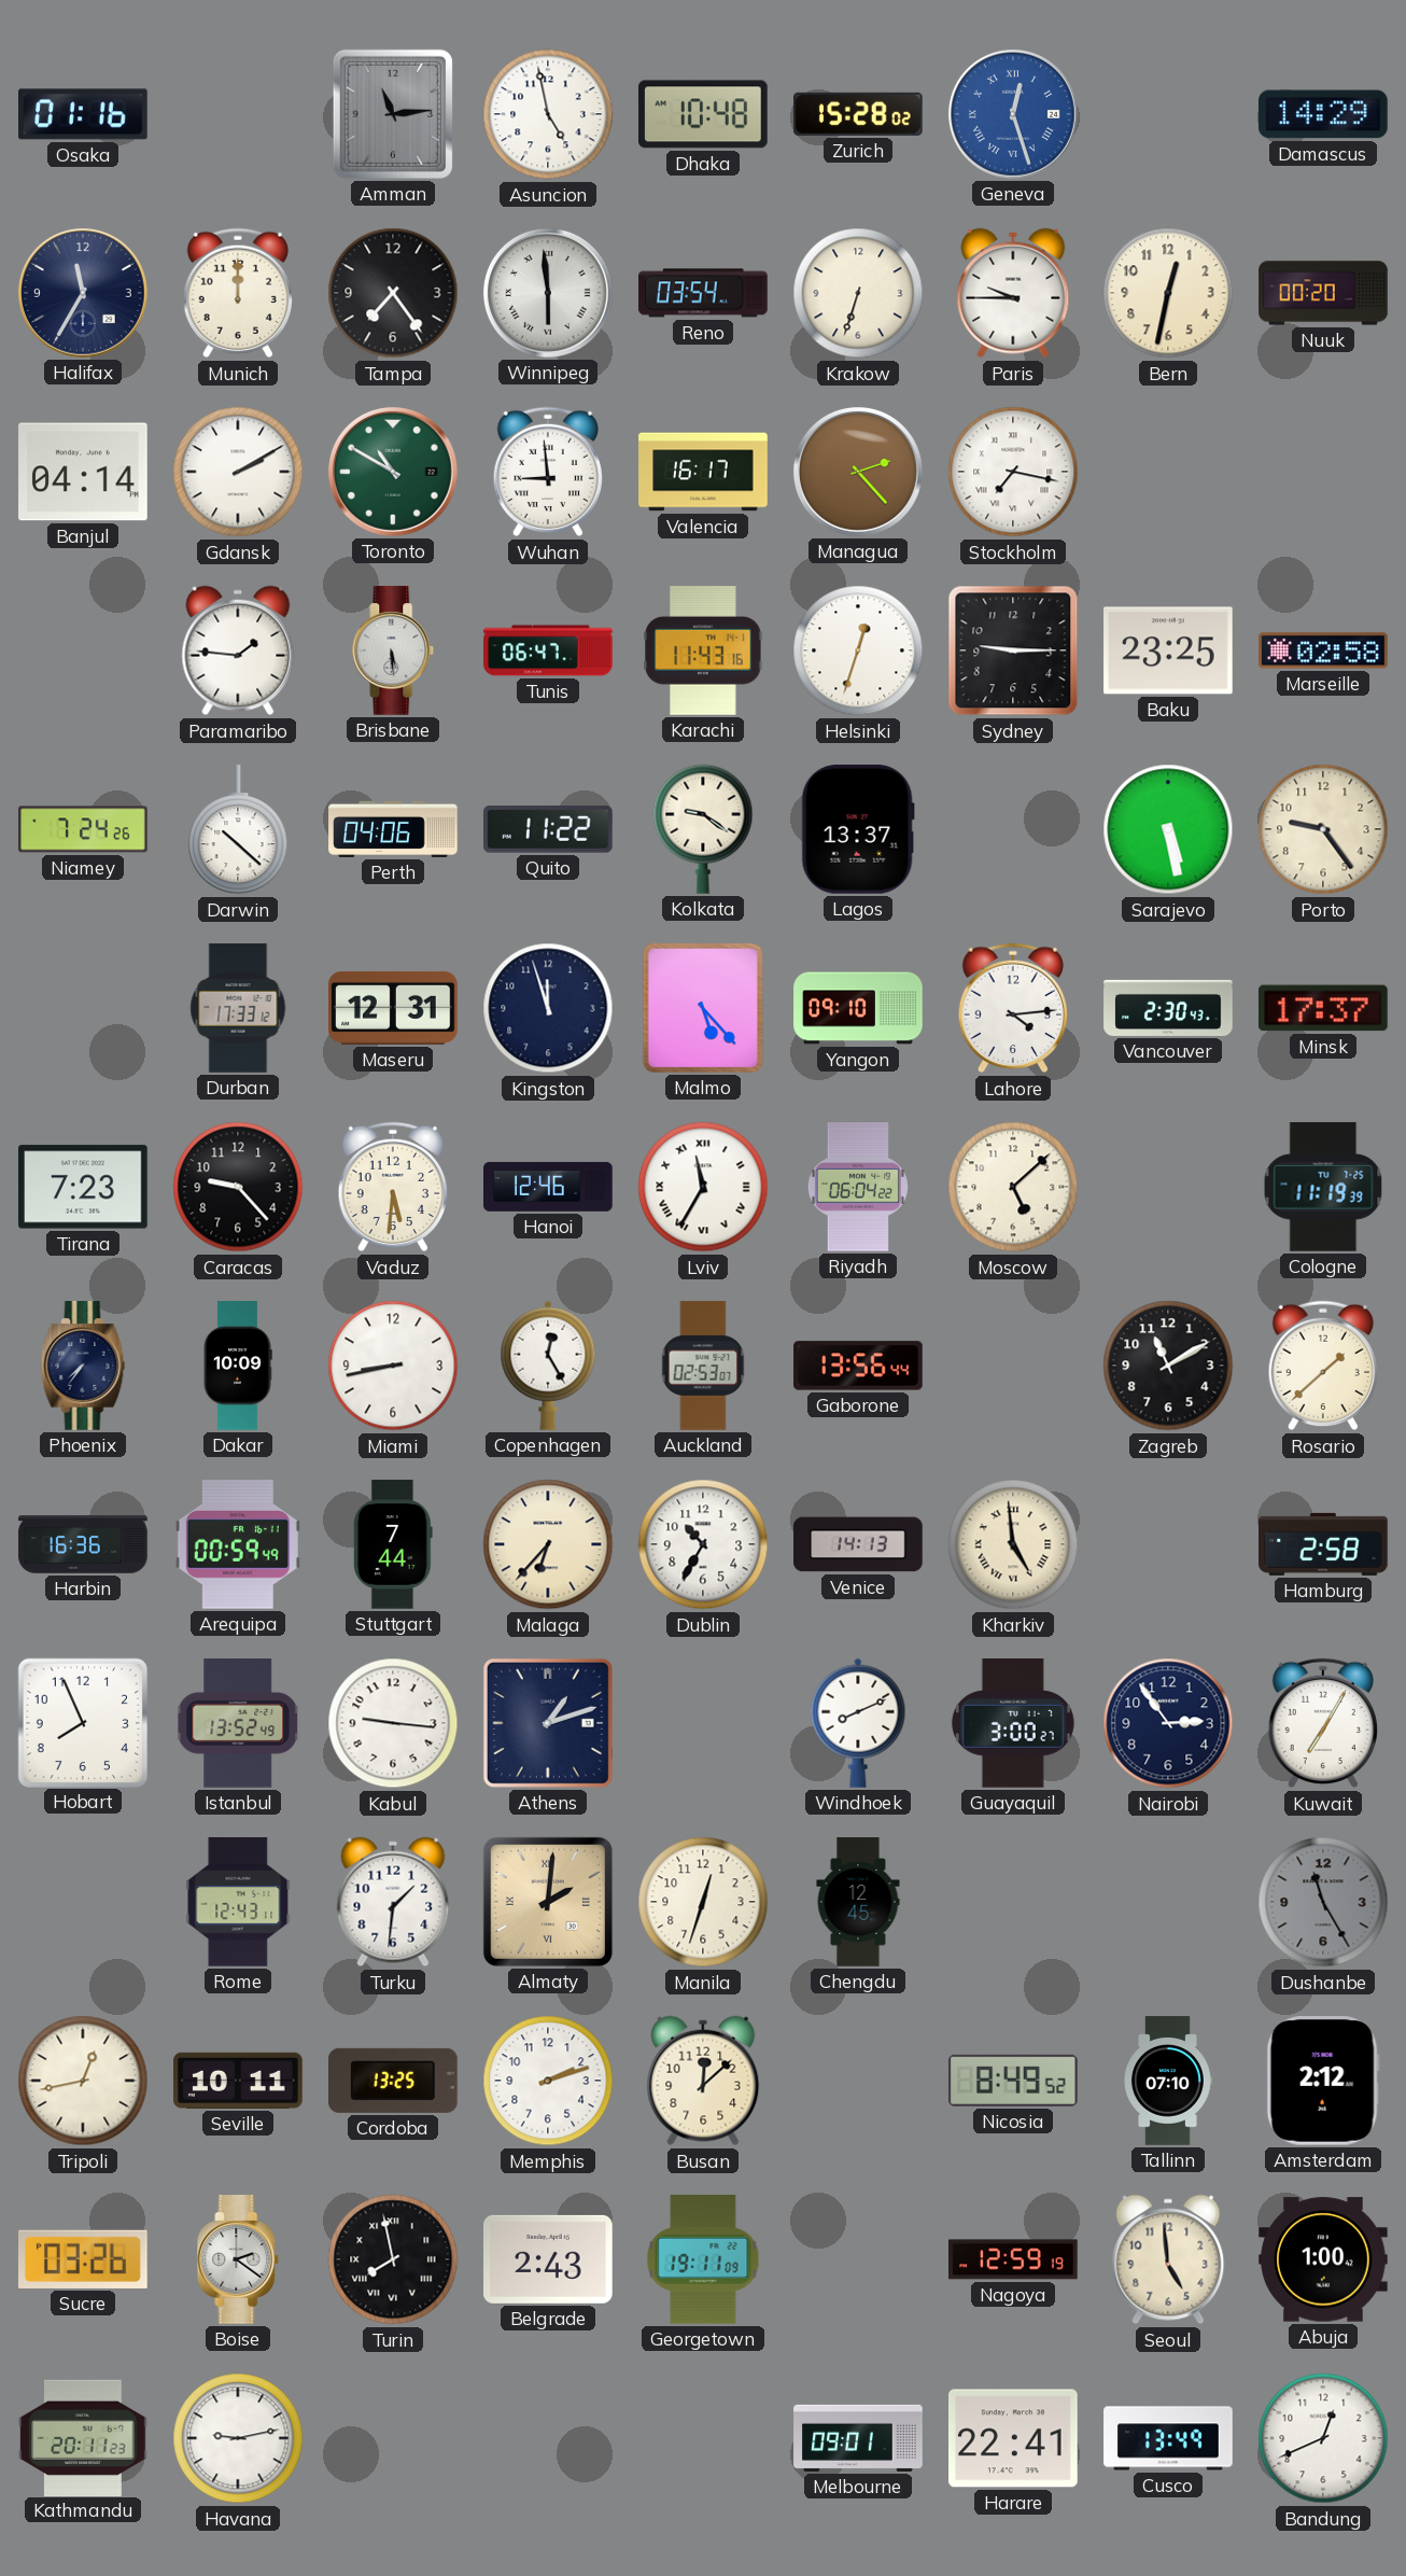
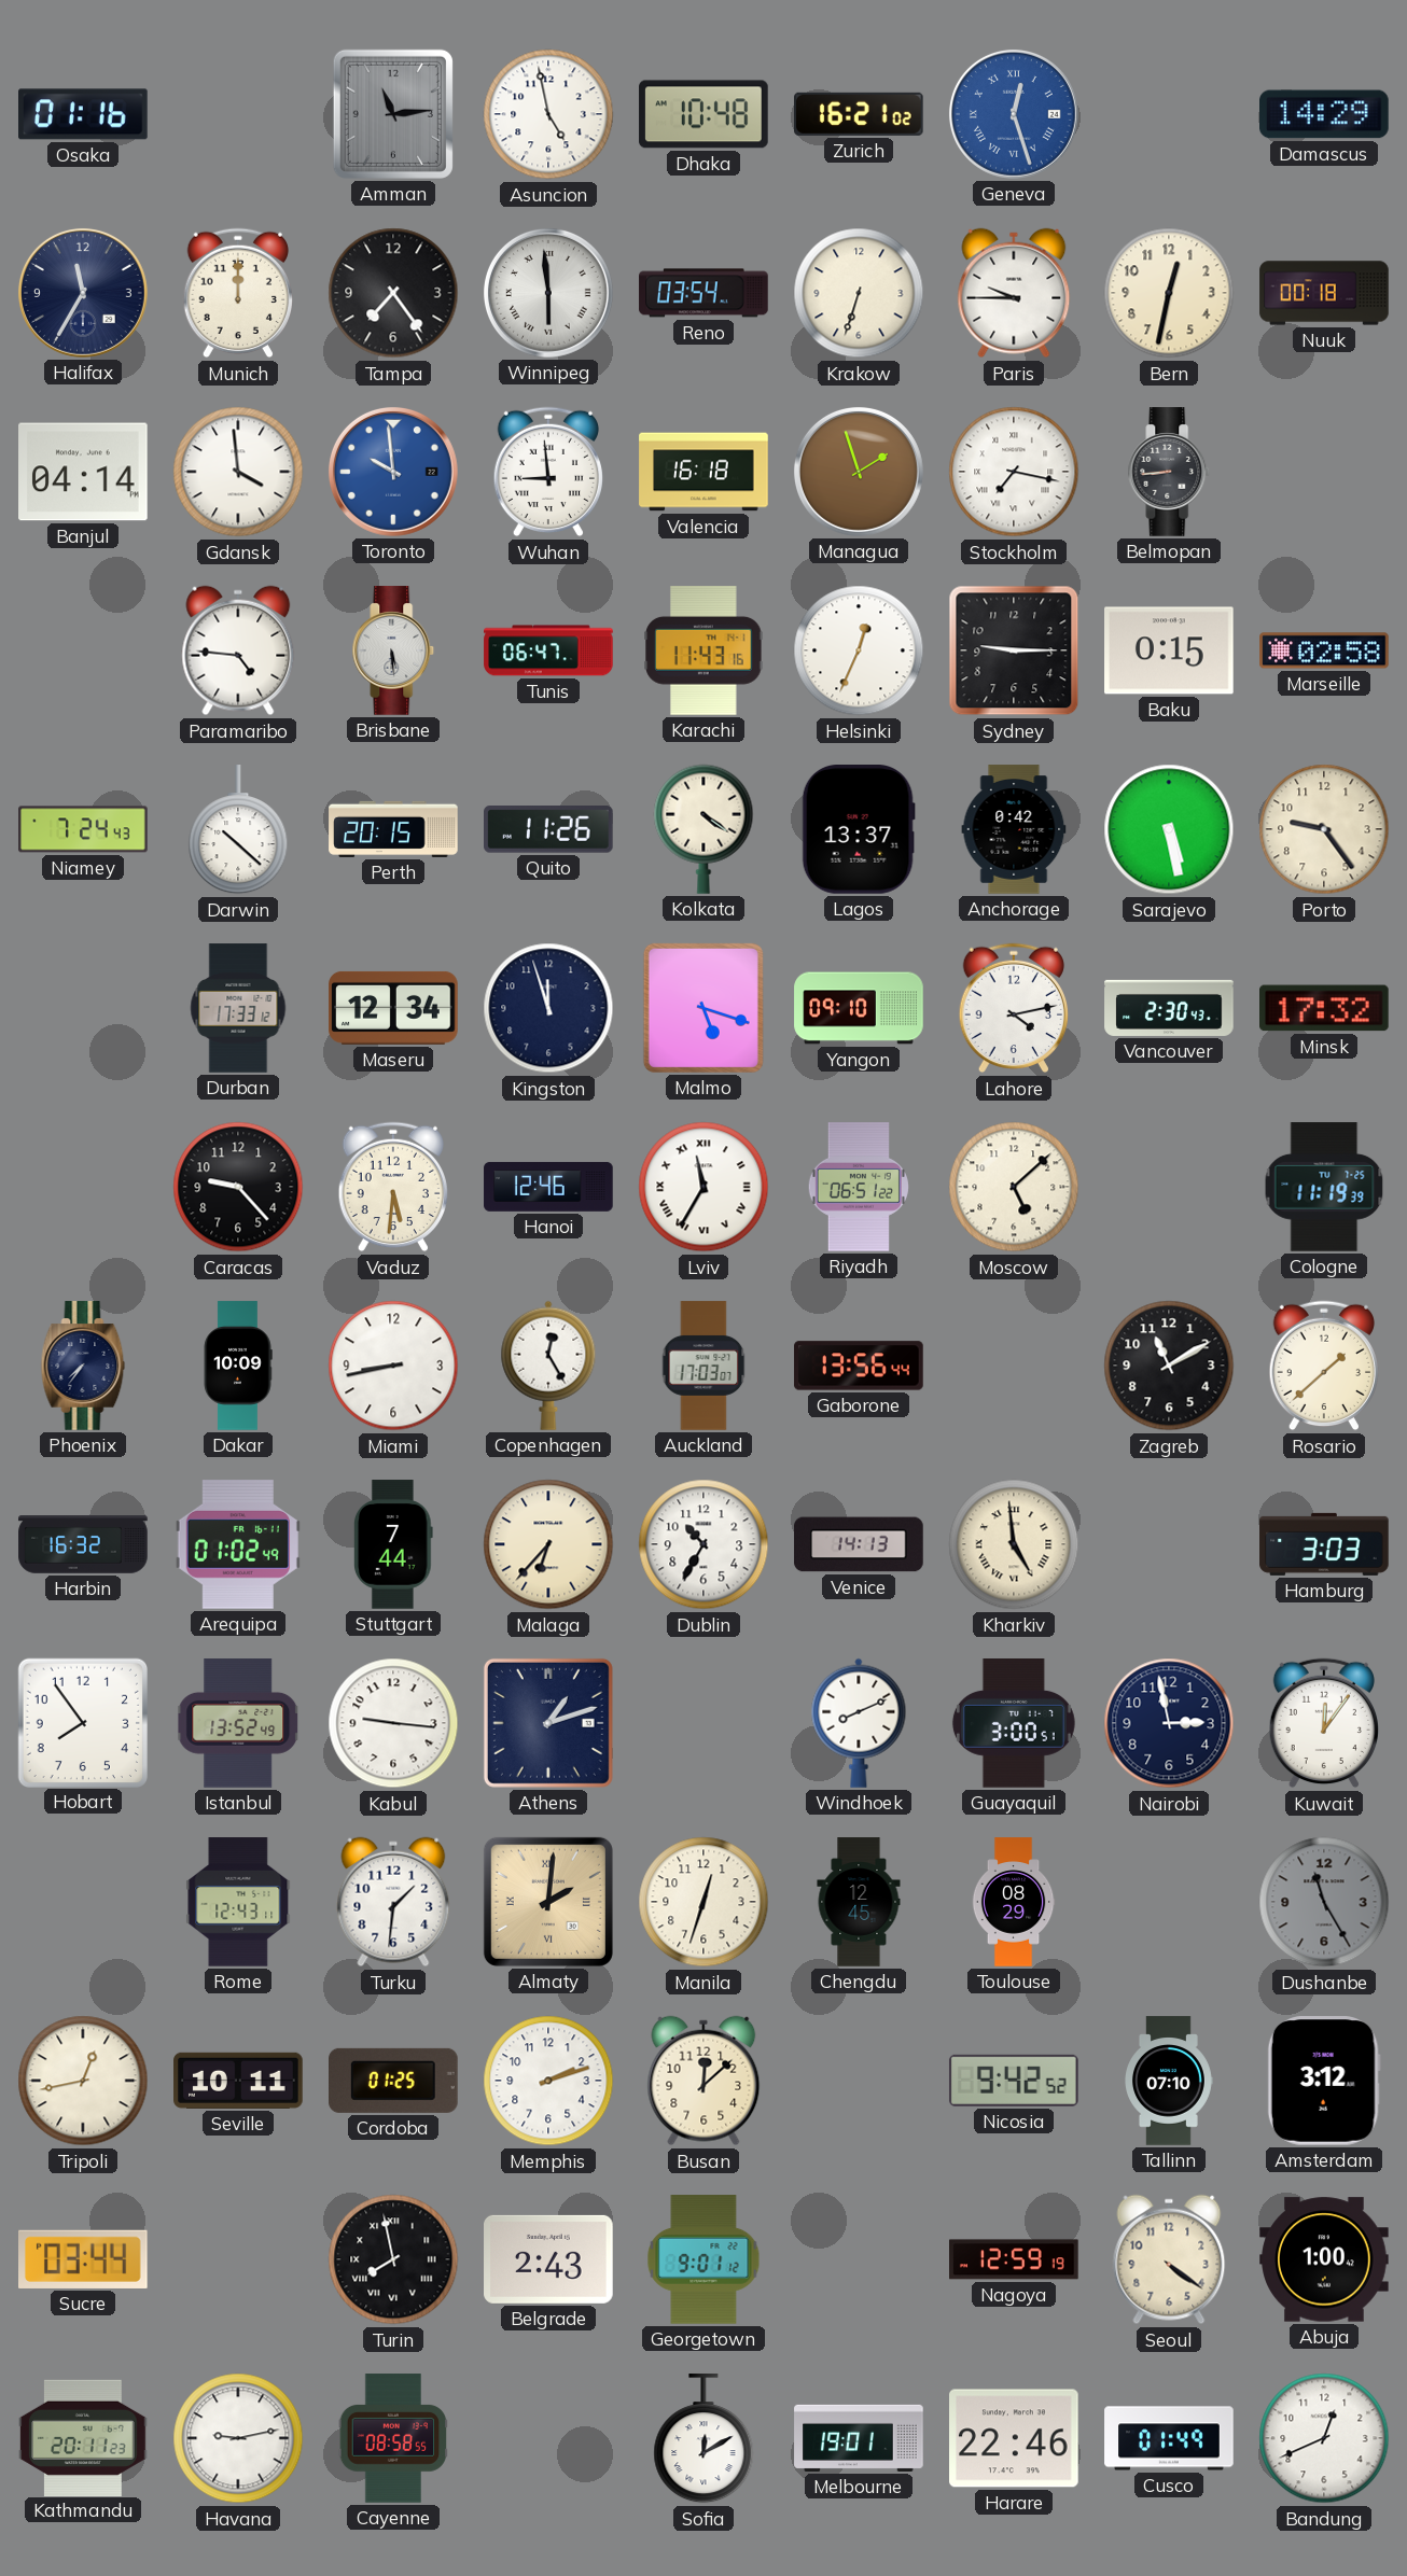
Zurich: 15:28 -> 16:21 (860, 114)
Nuuk: 00:20 -> 00:18 (1324, 293)
Gdansk: 2:10 -> 3:59 (238, 472)
Toronto: 10:50 -> 9:59 (393, 472)
Toronto dial: green -> blue (393, 472)
Valencia: 16:17 -> 16:18 (704, 472)
Managua: 2:23 -> 1:57 (859, 472)
Belmopan: none -> 8:44 (1169, 472)
Paramaribo: 1:46 -> 4:46 (238, 650)
Helsinki: 12:33 -> 12:34 (859, 650)
Baku: 23:25 -> 0:15 (1169, 650)
Niamey: 7:24:26 -> 7:24:43 (83, 829)
Perth: 04:06 -> 20:15 (393, 829)
Quito: 11:22 -> 11:26 (549, 830)
Kolkata: 9:21 -> 4:21 (704, 829)
Anchorage: none -> 0:42 (1014, 829)
Maseru: 12:31 -> 12:34 (393, 1008)
Malmo: 5:23 -> 5:18 (704, 1008)
Lahore: 4:14 -> 4:13 (1013, 1008)
Minsk: 17:37 -> 17:32 (1325, 1008)
Tirana: 7:23 -> none (84, 1187)
Riyadh: 06:04 -> 06:51 (859, 1187)
Auckland: 02:53 -> 17:03 (704, 1366)
Harbin: 16:36 -> 16:32 (83, 1544)
Arequipa: 00:59 -> 01:02 (238, 1545)
Hamburg: 2:58 -> 3:03 (1324, 1544)
Hobart: 7:56 -> 7:54 (82, 1722)
Guayaquil: 3:00:27 -> 3:00:51 (1014, 1724)
Nairobi: 2:54 -> 2:58 (1169, 1723)
Kuwait: 7:05 -> 12:06 (1323, 1723)
Toulouse: none -> 08:29 (1014, 1902)
Cordoba: 13:25 -> 01:25 (394, 2081)
Nicosia: 8:49 -> 9:42 (1014, 2081)
Amsterdam: 2:12 -> 3:12 (1324, 2082)
Sucre: 03:26 -> 03:44 (84, 2259)
Boise: 2:21 -> none (238, 2259)
Georgetown: 19:11 -> 9:01 (704, 2259)
Seoul: 4:59 -> 4:21 (1169, 2259)
Cayenne: none -> 08:58 (393, 2438)
Sofia: none -> 12:10 (704, 2439)
Melbourne: 09:01 -> 19:01 (859, 2438)
Harare: 22:41 -> 22:46 (1015, 2438)
Cusco: 13:49 -> 01:49 (1169, 2438)
